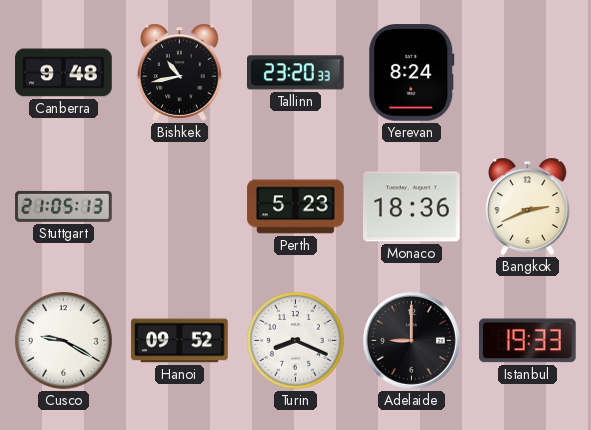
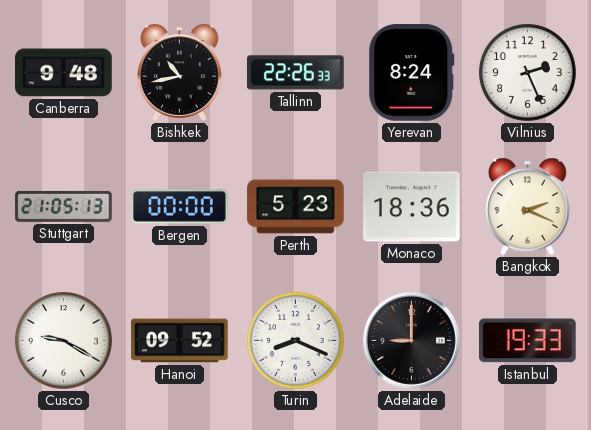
Tallinn: 23:20 -> 22:26 (296, 73)
Vilnius: none -> 2:26 (528, 73)
Bergen: none -> 00:00 (180, 207)
Bangkok: 2:41 -> 2:19 (528, 206)
